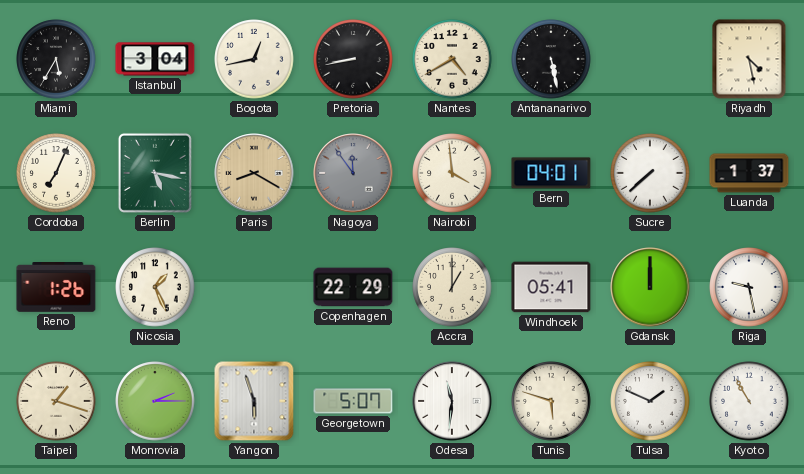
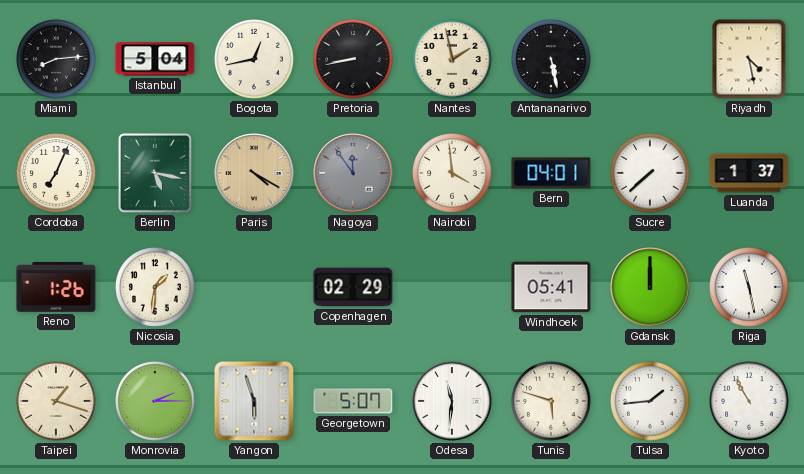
Miami: 5:35 -> 8:14 (56, 59)
Istanbul: 3:04 -> 5:04 (155, 59)
Nantes: 4:40 -> 1:58 (452, 59)
Paris: 8:20 -> 4:20 (254, 173)
Nicosia: 1:26 -> 1:31 (155, 287)
Copenhagen: 22:29 -> 02:29 (353, 287)
Accra: 1:00 -> none (452, 287)
Riga: 9:28 -> 11:28 (749, 287)
Tulsa: 1:49 -> 1:44 (650, 401)
